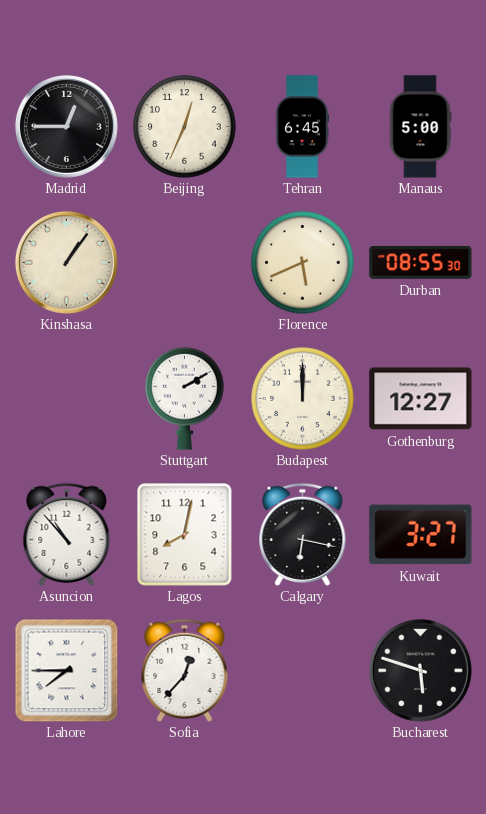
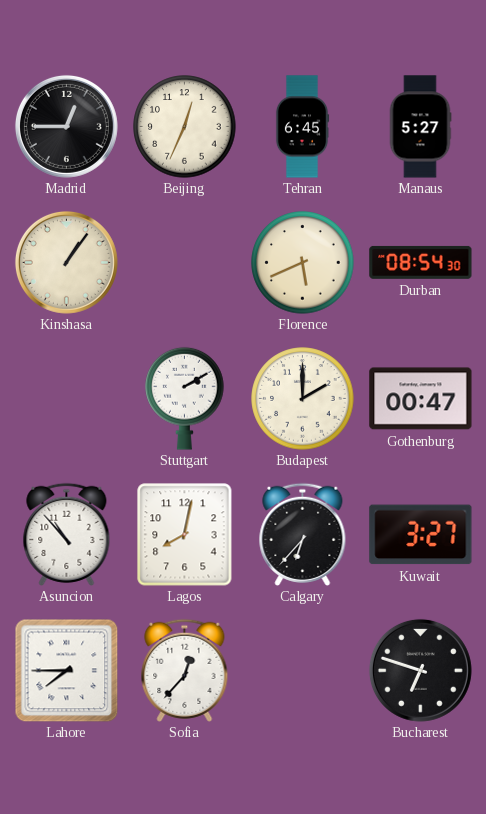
Manaus: 5:00 -> 5:27 (420, 127)
Durban: 08:55 -> 08:54 (421, 262)
Budapest: 12:00 -> 2:00 (303, 399)
Gothenburg: 12:27 -> 00:47 (421, 399)
Calgary: 6:17 -> 6:37 (303, 534)
Bucharest: 5:48 -> 6:48 (420, 670)
